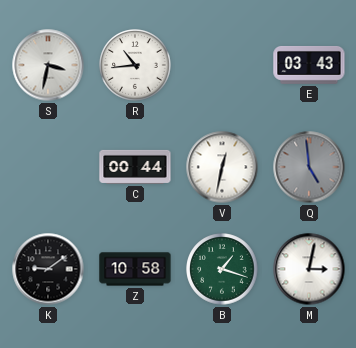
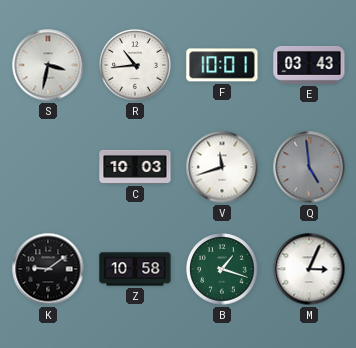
F: none -> 10:01 (222, 65)
C: 00:44 -> 10:03 (135, 167)
V: 12:32 -> 11:42 (222, 167)
M: 3:02 -> 3:04 (309, 269)
